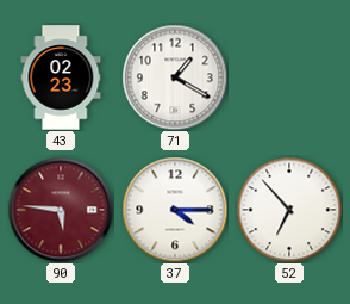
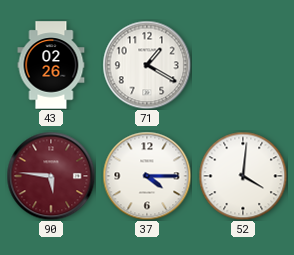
43: 02:23 -> 02:26 (51, 65)
52: 6:53 -> 4:01 (243, 176)
